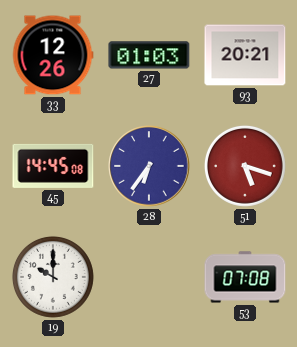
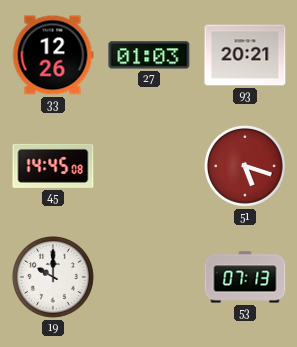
28: 6:36 -> none (149, 166)
53: 07:08 -> 07:13 (245, 277)
